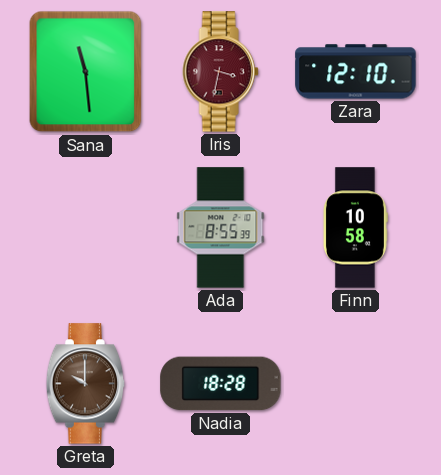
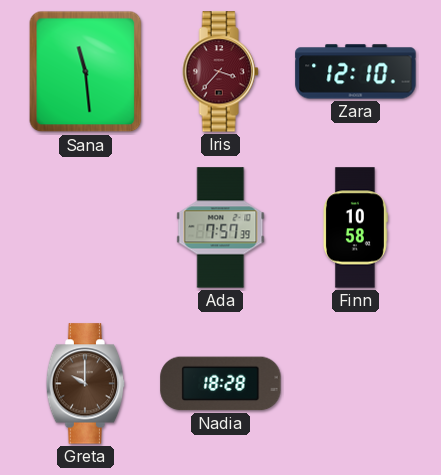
Iris: 3:32 -> 3:37 (220, 72)
Ada: 8:55 -> 7:57 (221, 228)
